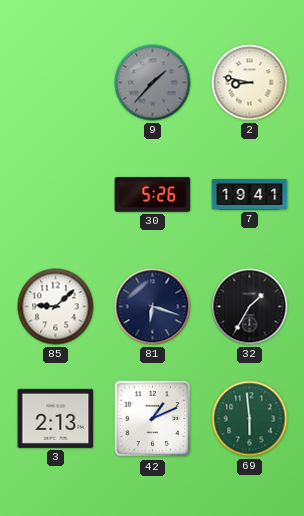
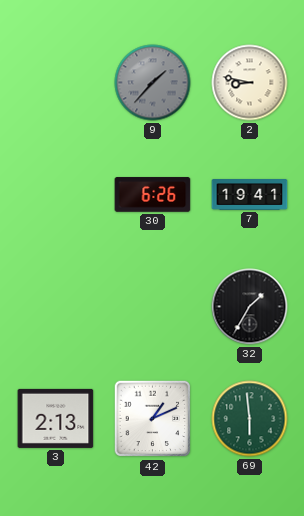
30: 5:26 -> 6:26 (153, 195)
85: 9:08 -> none (56, 307)
81: 6:18 -> none (153, 307)
